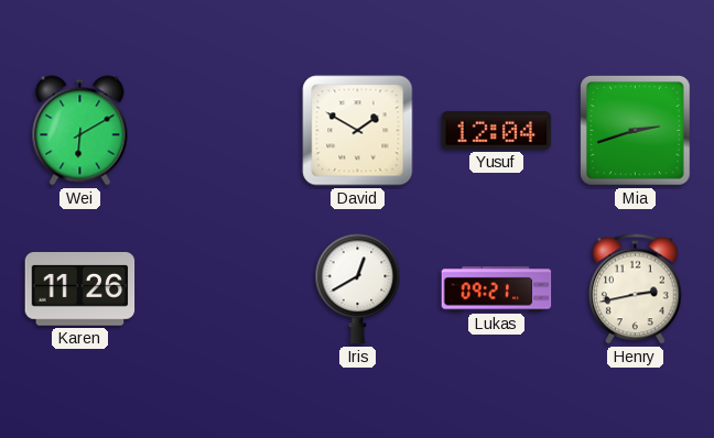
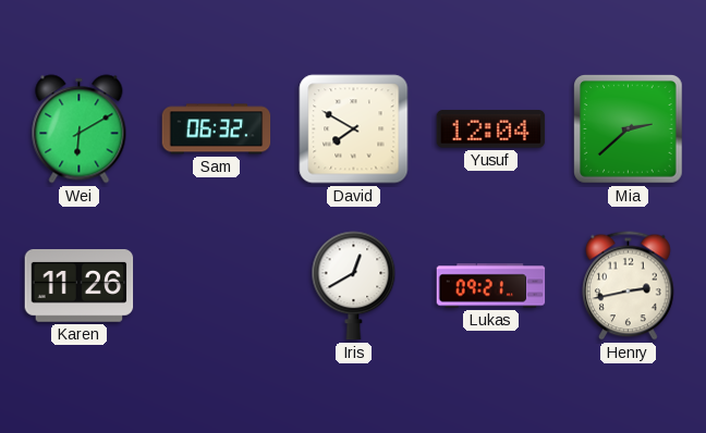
Sam: none -> 06:32 (217, 129)
David: 1:50 -> 7:50 (354, 129)
Mia: 2:42 -> 2:38 (629, 129)
